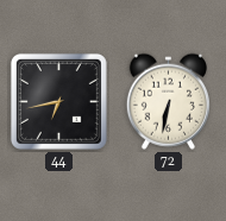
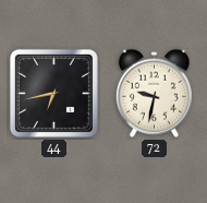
72: 6:32 -> 9:32 (154, 93)
